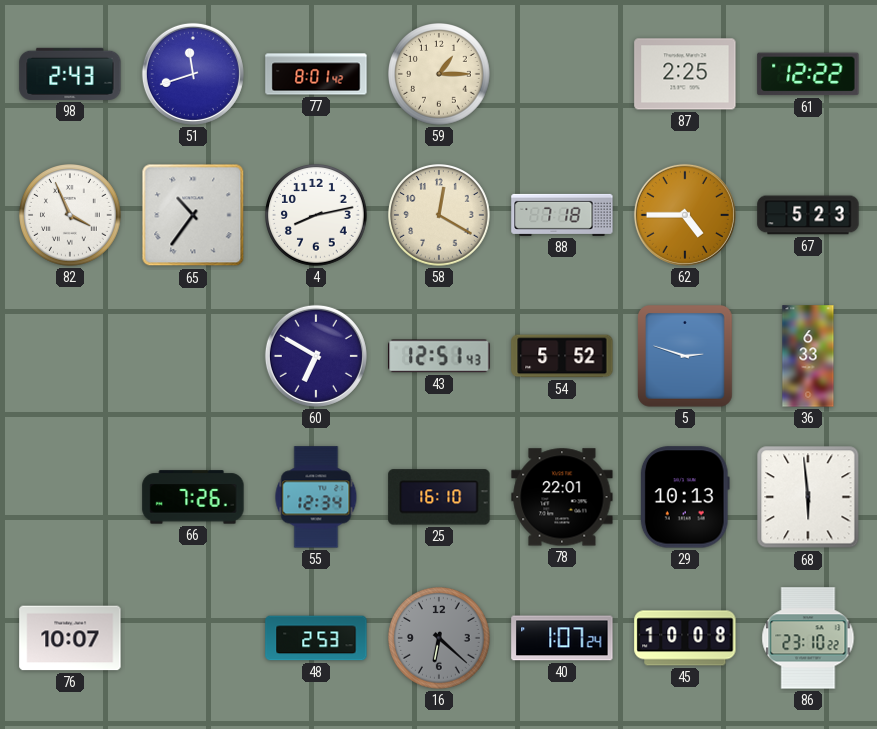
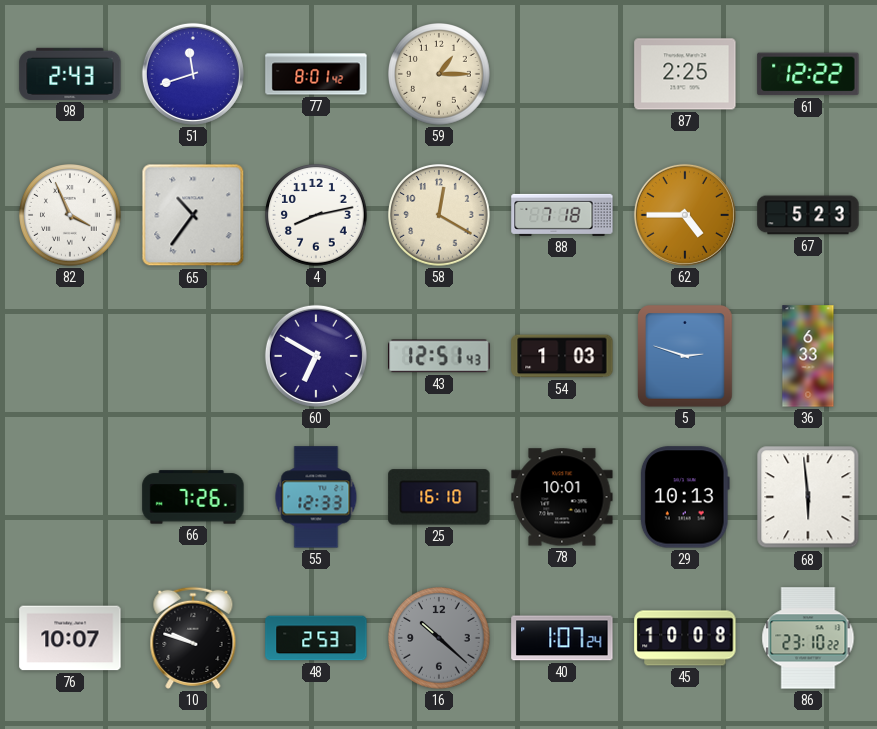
54: 5:52 -> 1:03 (562, 356)
55: 12:34 -> 12:33 (316, 497)
78: 22:01 -> 10:01 (562, 497)
10: none -> 9:48 (193, 638)
16: 6:22 -> 10:22 (440, 639)
